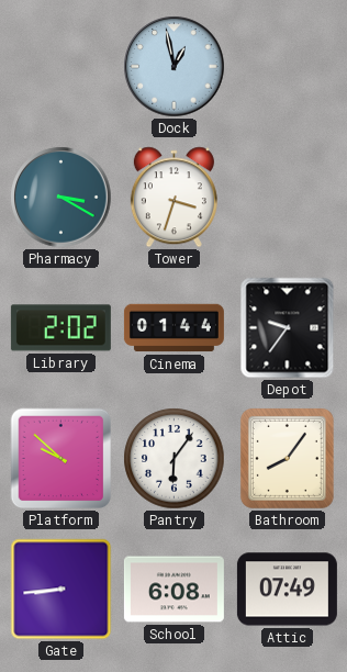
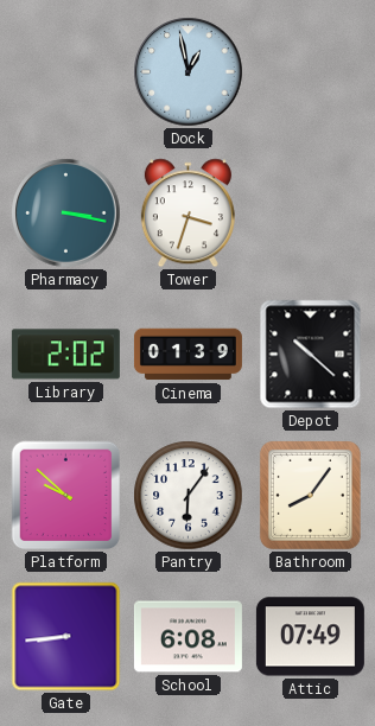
Pharmacy: 3:20 -> 3:17 (66, 214)
Cinema: 01:44 -> 01:39 (188, 355)
Depot: 9:36 -> 10:22 (311, 355)
